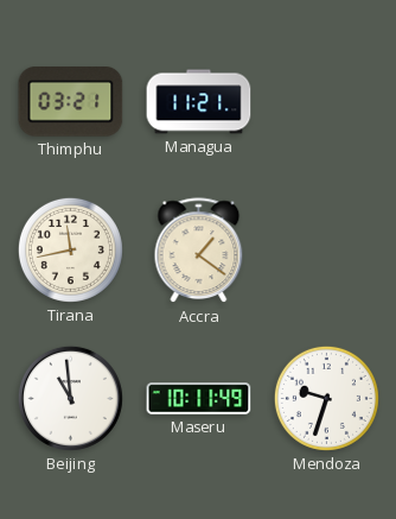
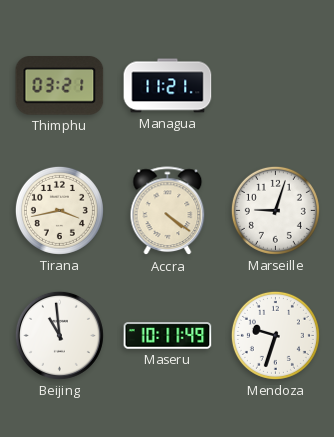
Tirana: 11:43 -> 3:43 (59, 210)
Accra: 1:21 -> 4:21 (168, 211)
Marseille: none -> 9:03 (275, 210)
